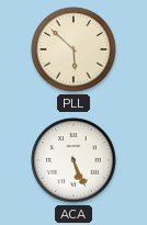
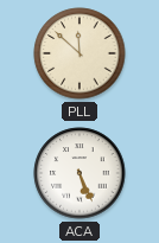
PLL: 5:52 -> 11:52 (79, 53)
